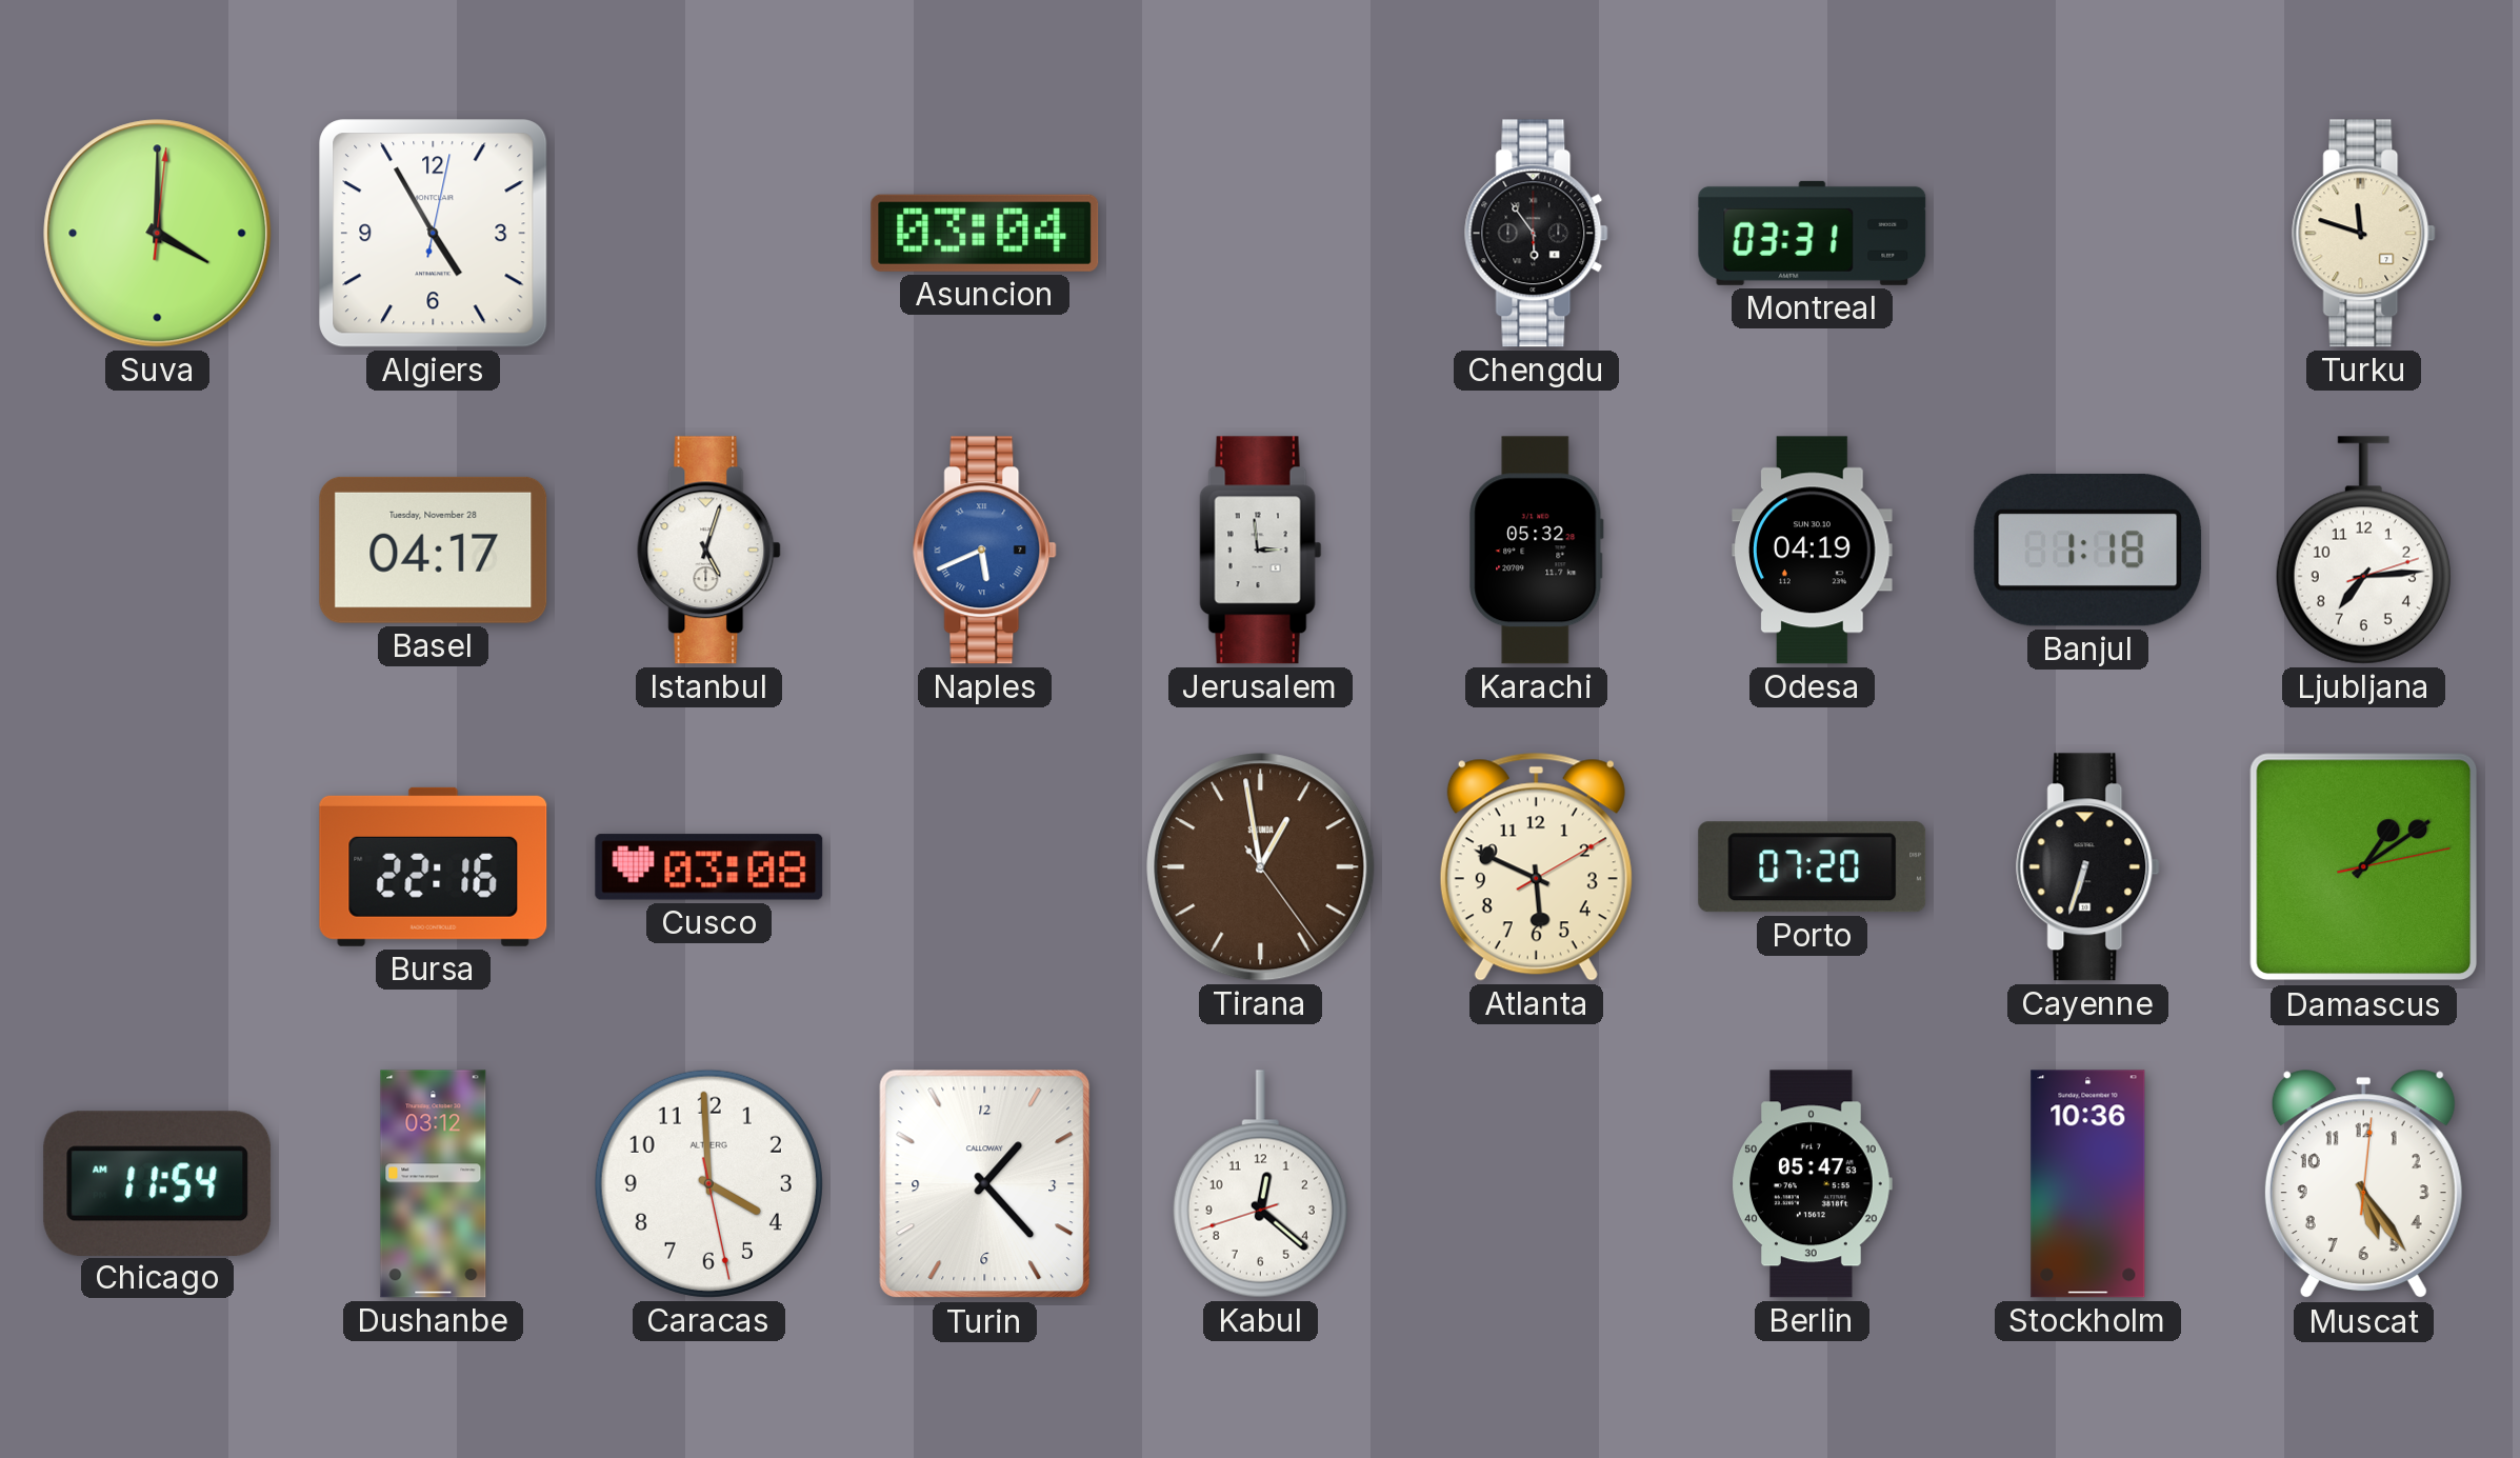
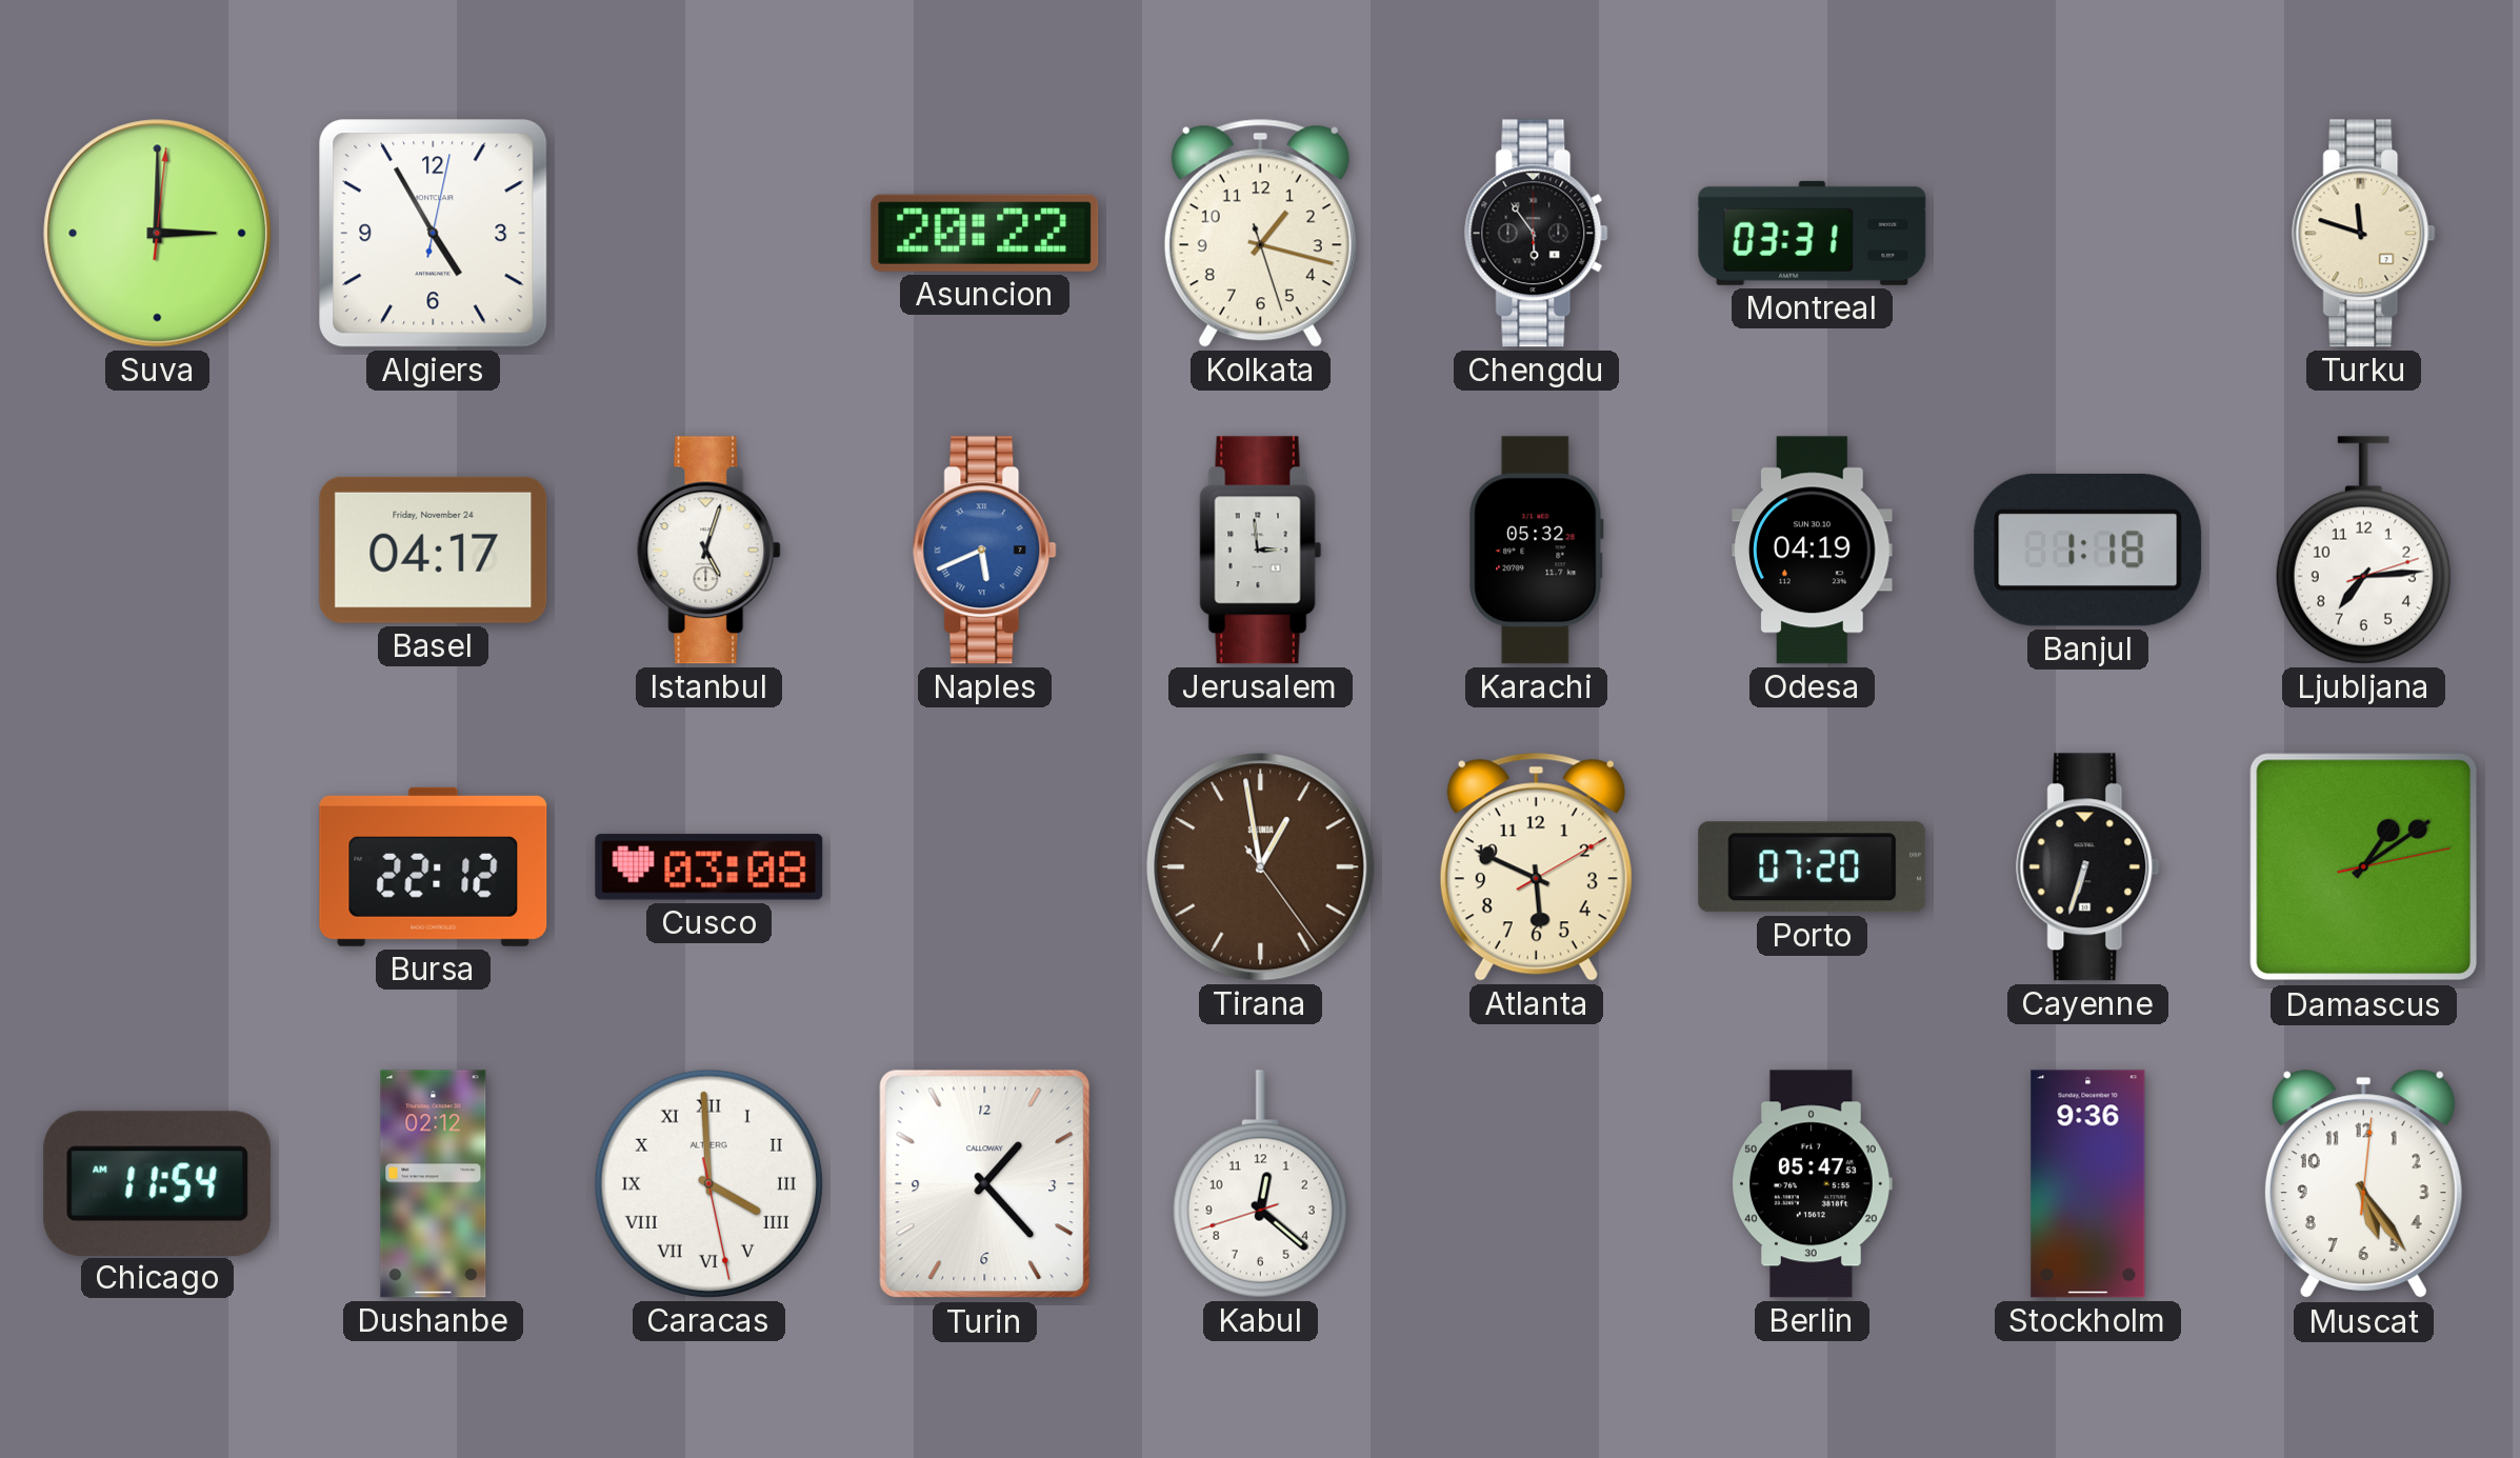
Suva: 4:00 -> 3:00 (158, 234)
Asuncion: 03:04 -> 20:22 (985, 233)
Kolkata: none -> 1:17 (1260, 233)
Basel date: Tuesday, November 28 -> Friday, November 24 (434, 550)
Bursa: 22:16 -> 22:12 (434, 866)
Dushanbe: 03:12 -> 02:12 (434, 1184)
Caracas numerals: Arabic -> Roman (708, 1183)
Stockholm: 10:36 -> 9:36 (2088, 1184)
